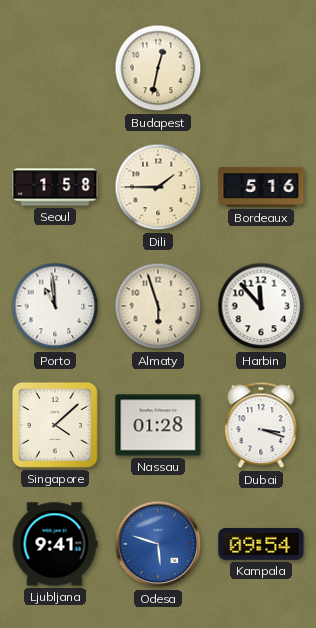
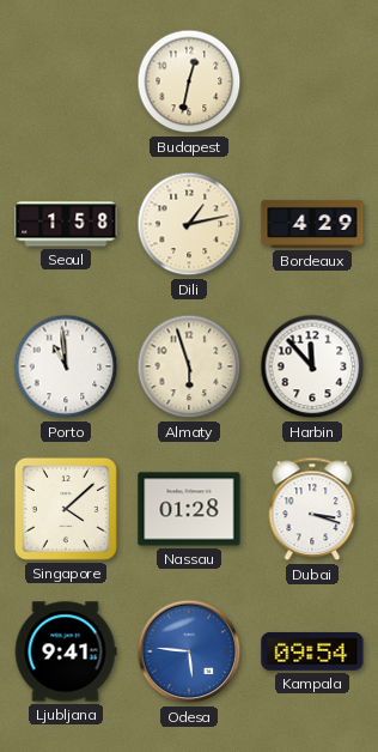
Dili: 1:45 -> 1:13 (189, 224)
Bordeaux: 5:16 -> 4:29 (312, 224)
Odesa: 5:48 -> 5:46 (189, 651)
